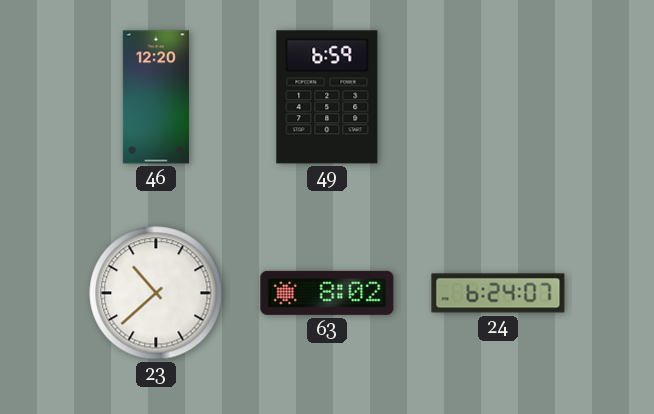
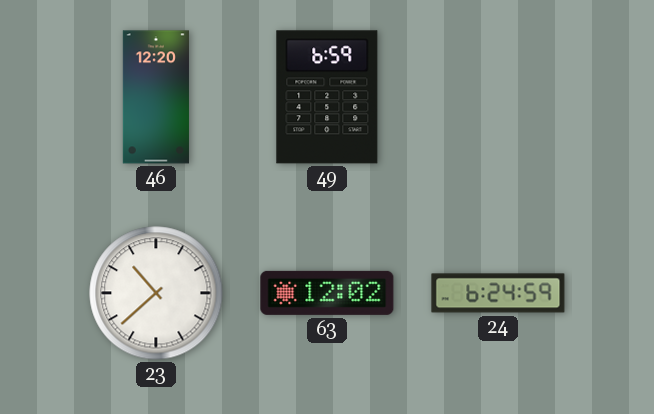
63: 8:02 -> 12:02 (327, 293)
24: 6:24:07 -> 6:24:59 (498, 293)
